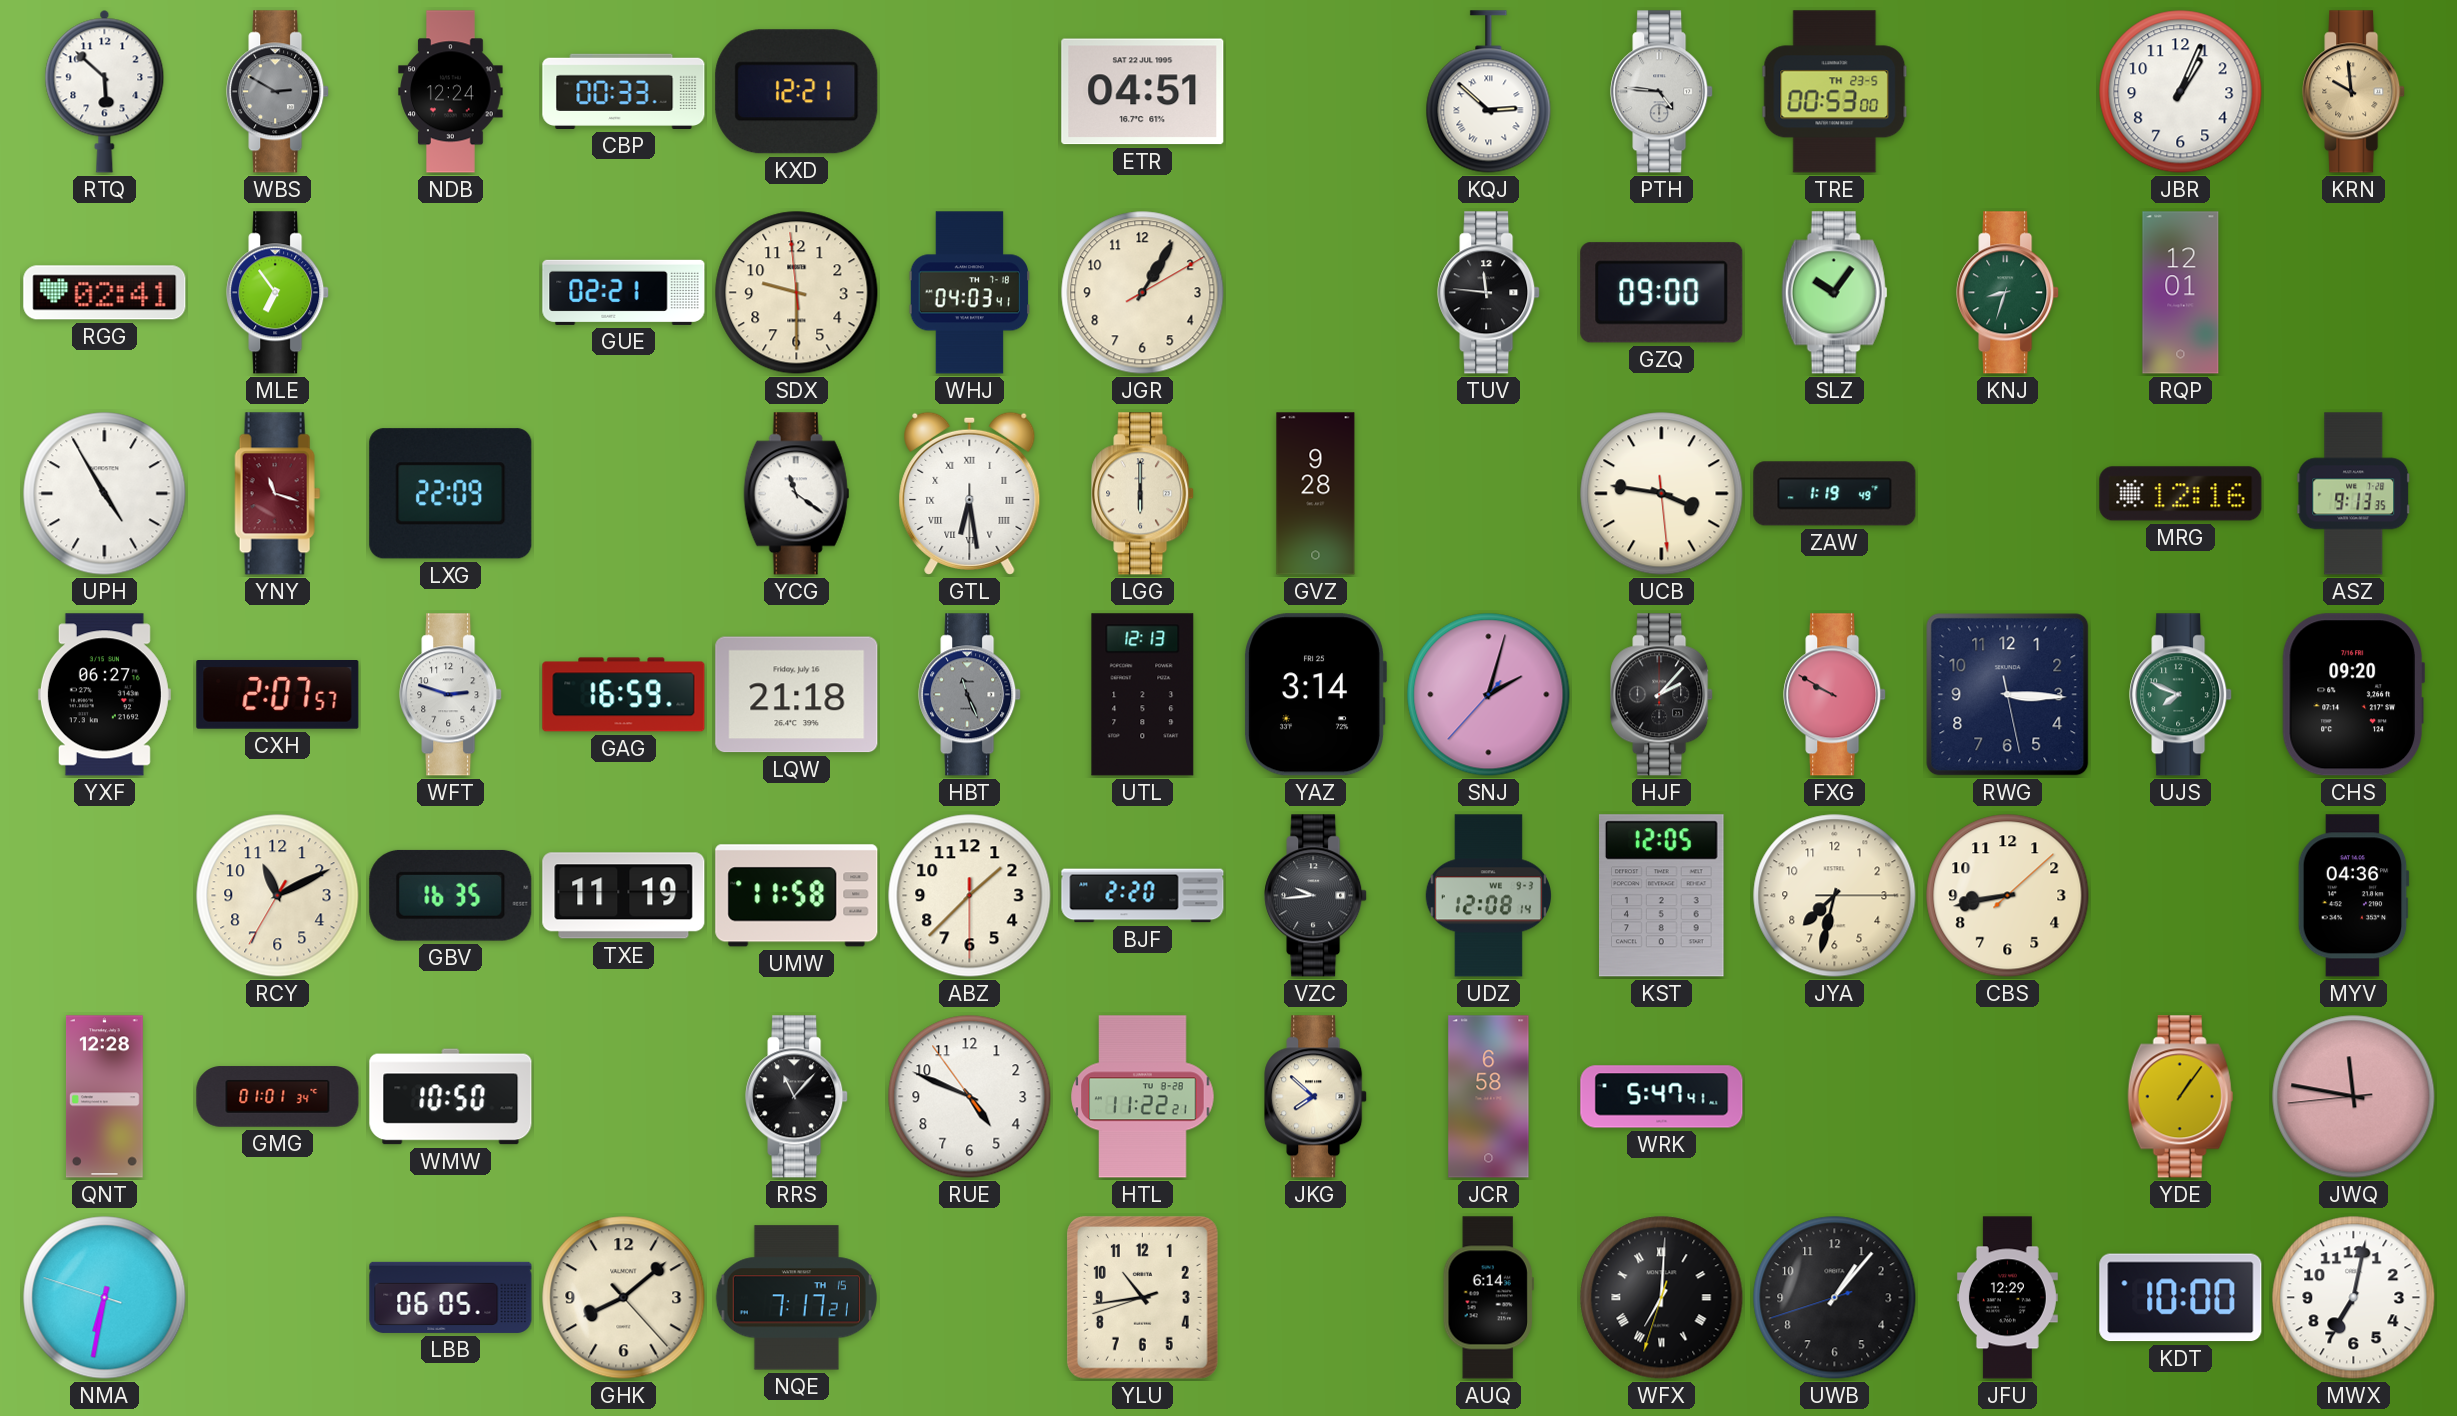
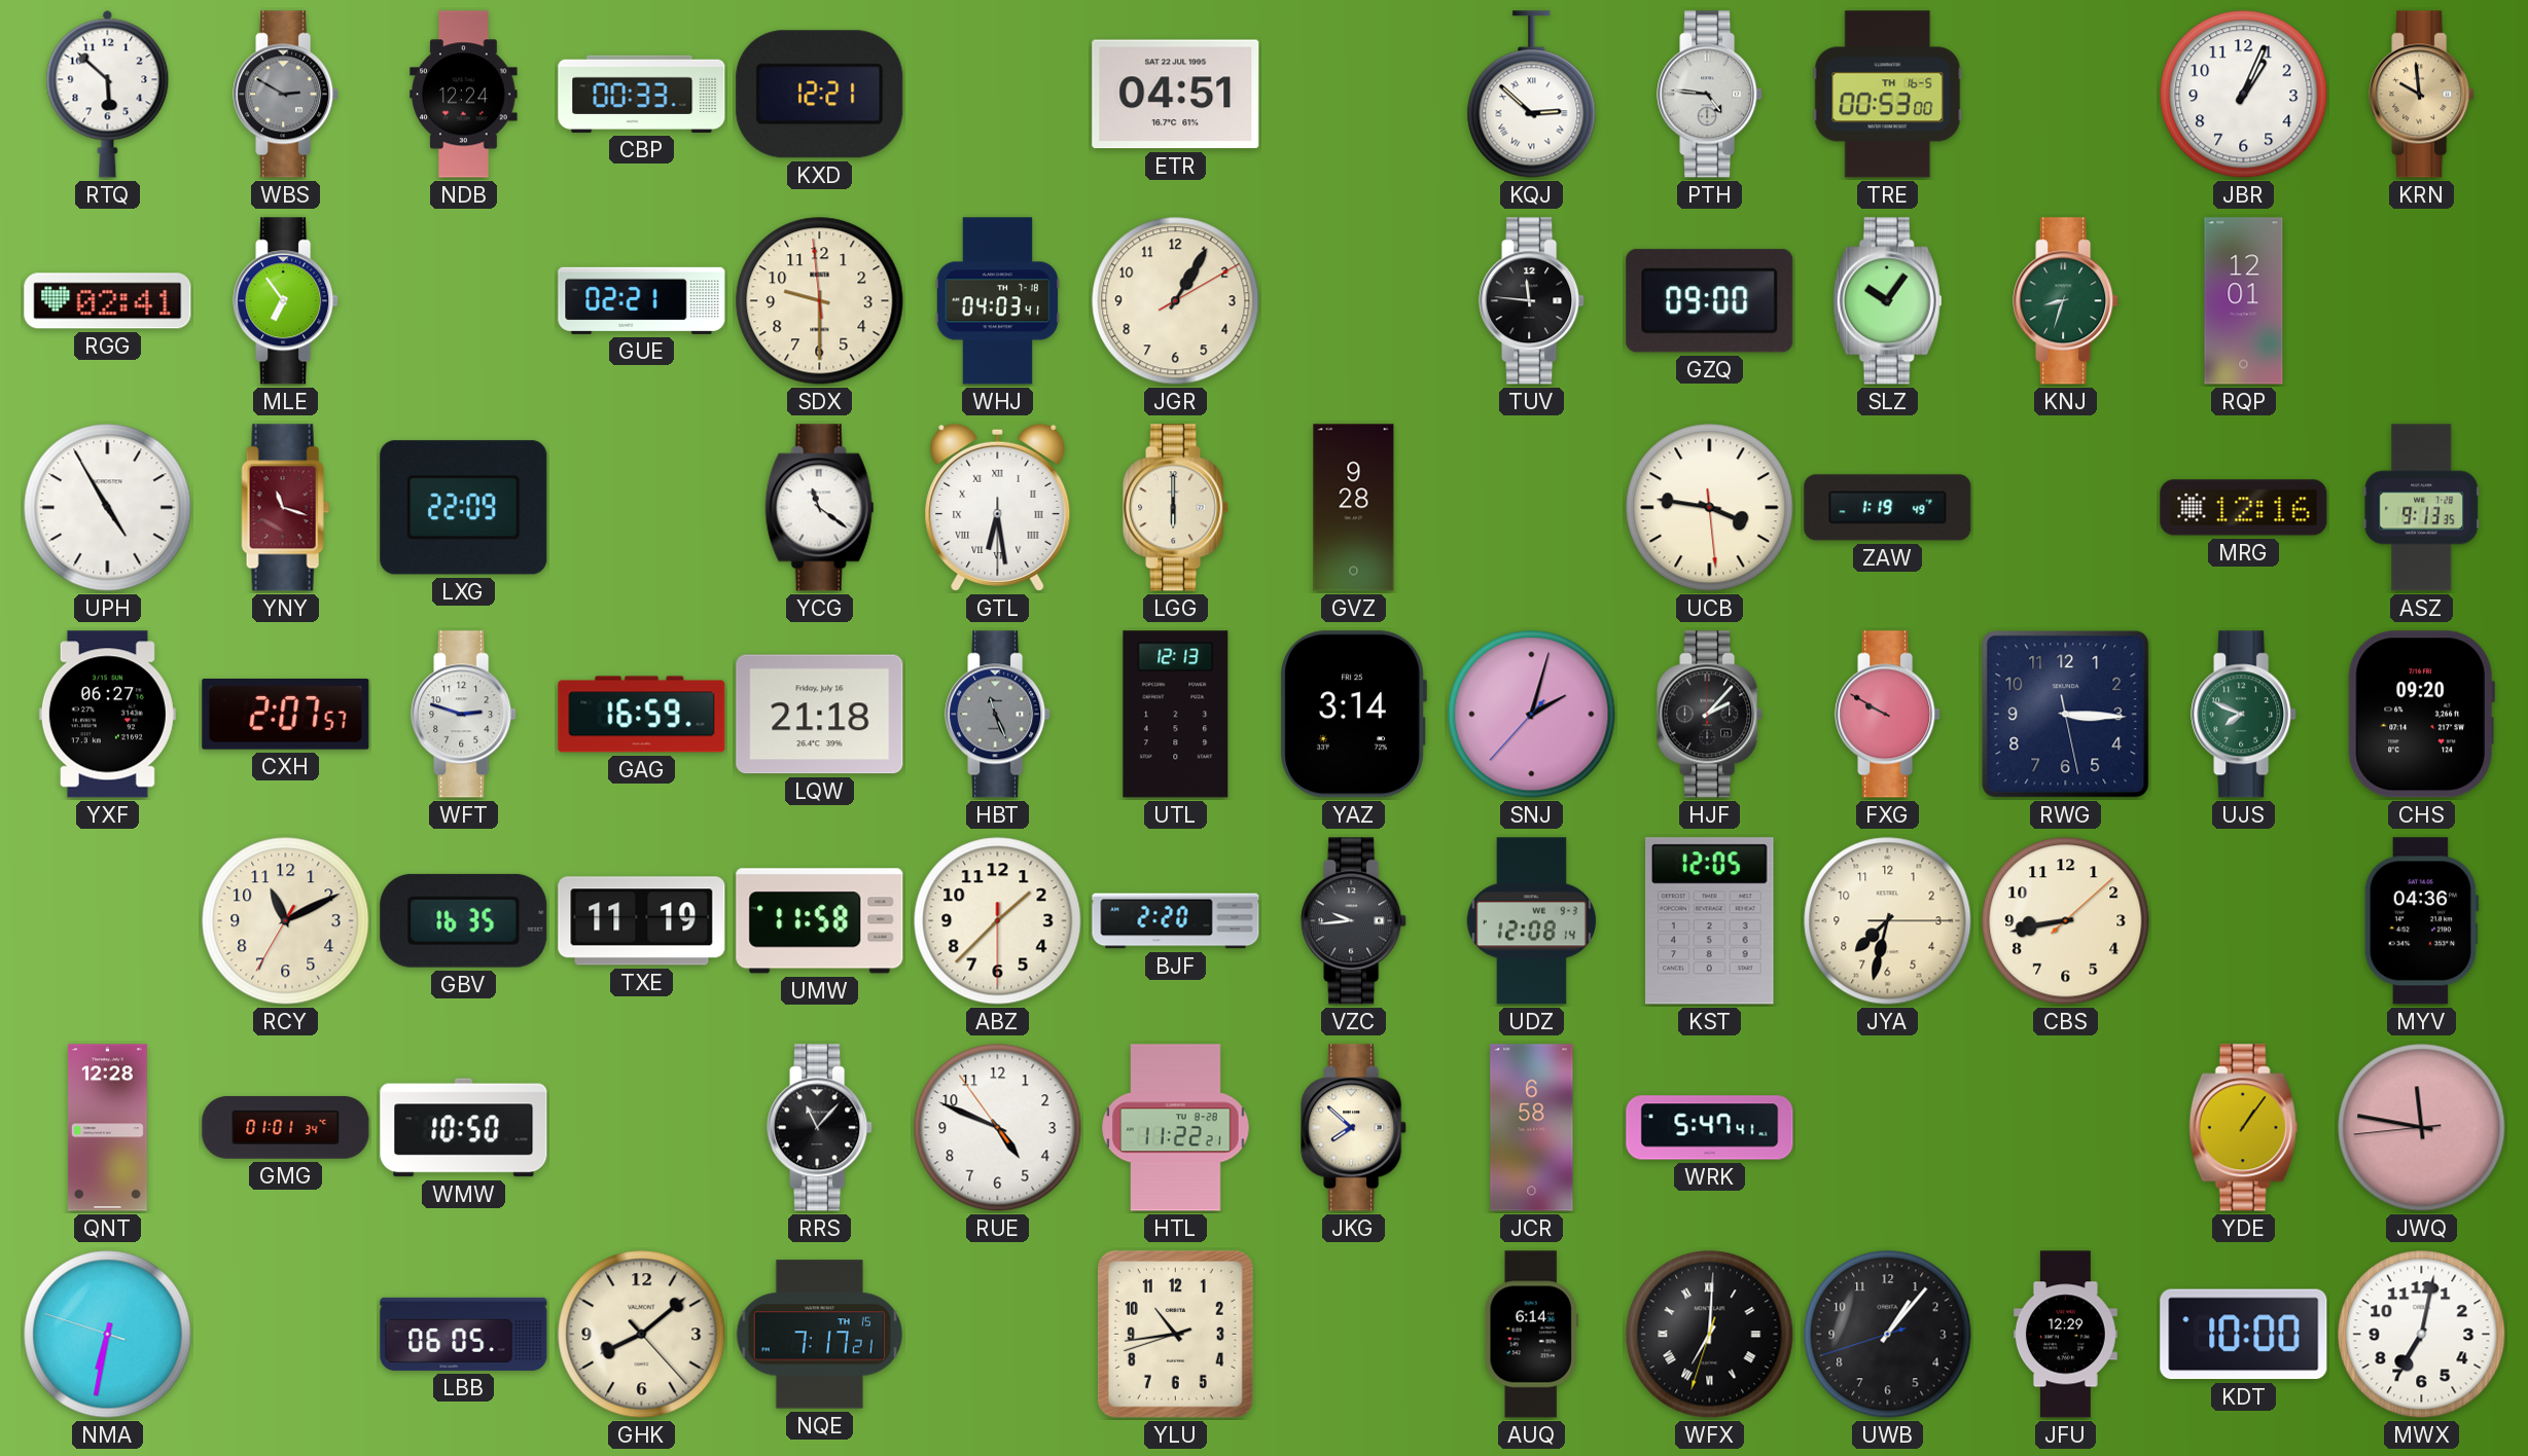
TRE date: TH 23-5 -> TH 16-5 (1888, 95)
